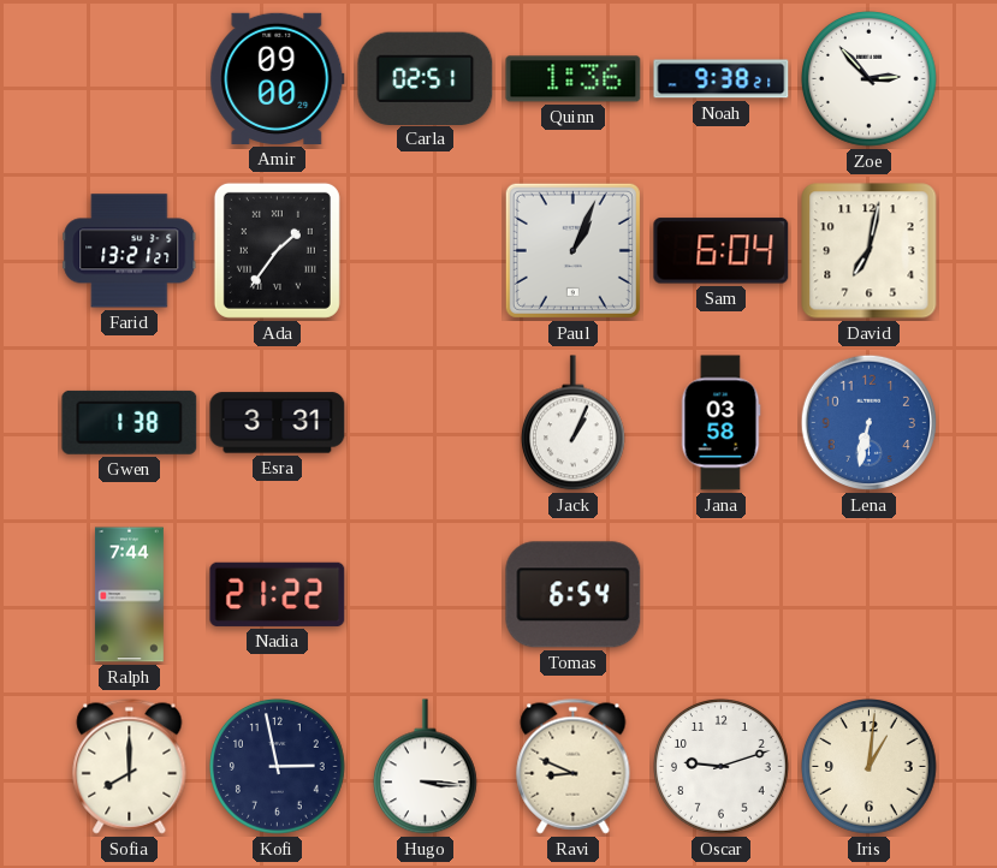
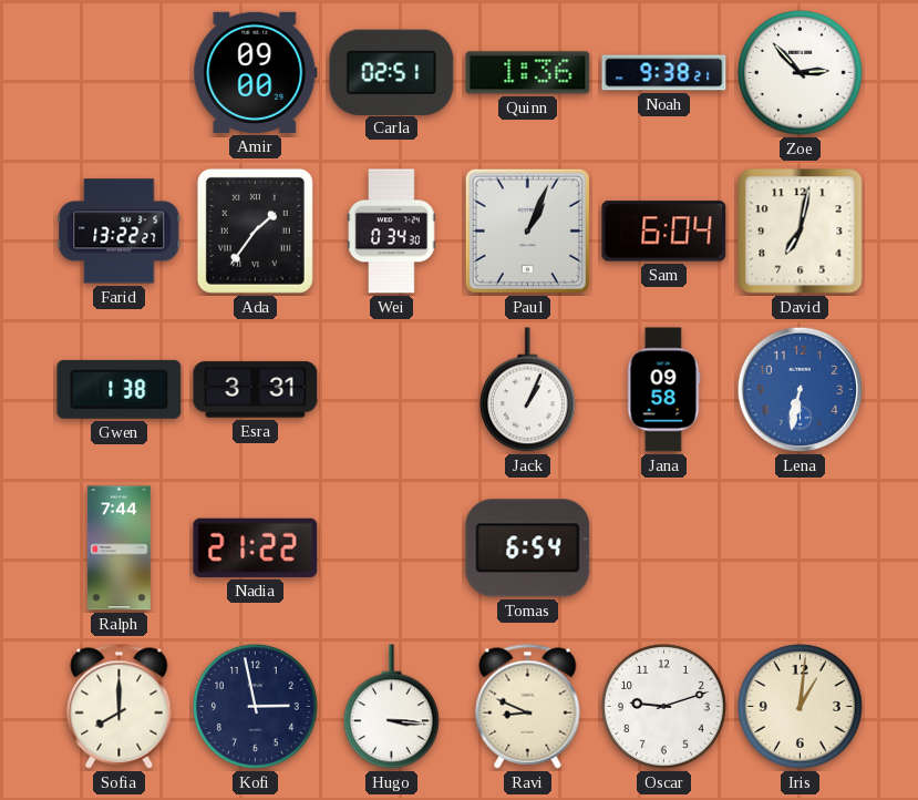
Farid: 13:21 -> 13:22 (120, 232)
Wei: none -> 0:34 (392, 232)
Jana: 03:58 -> 09:58 (663, 390)
